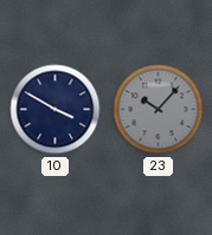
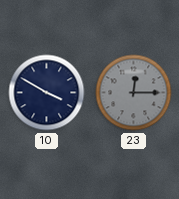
23: 10:07 -> 12:15 (134, 93)
